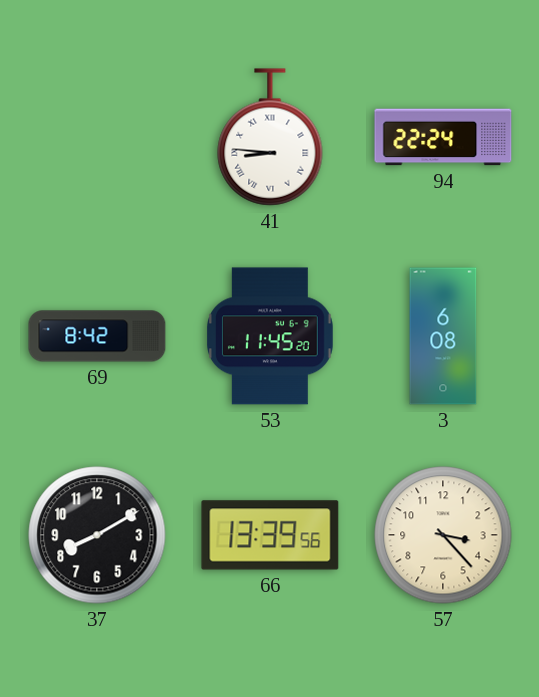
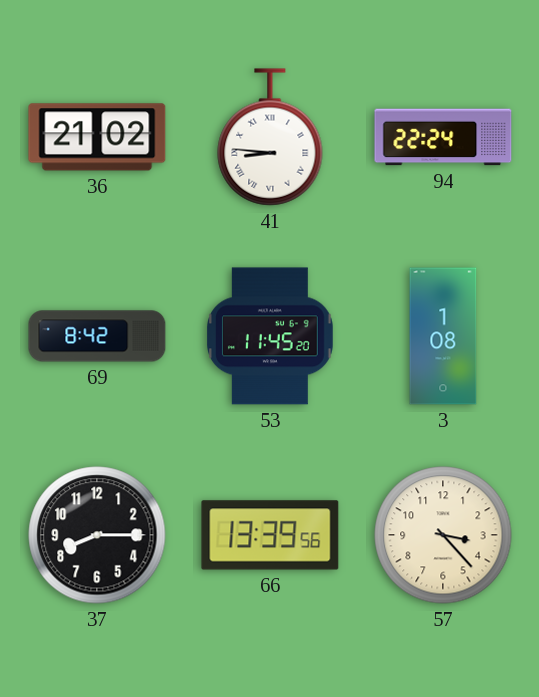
36: none -> 21:02 (97, 137)
3: 6:08 -> 1:08 (443, 336)
37: 8:10 -> 8:15 (97, 535)
